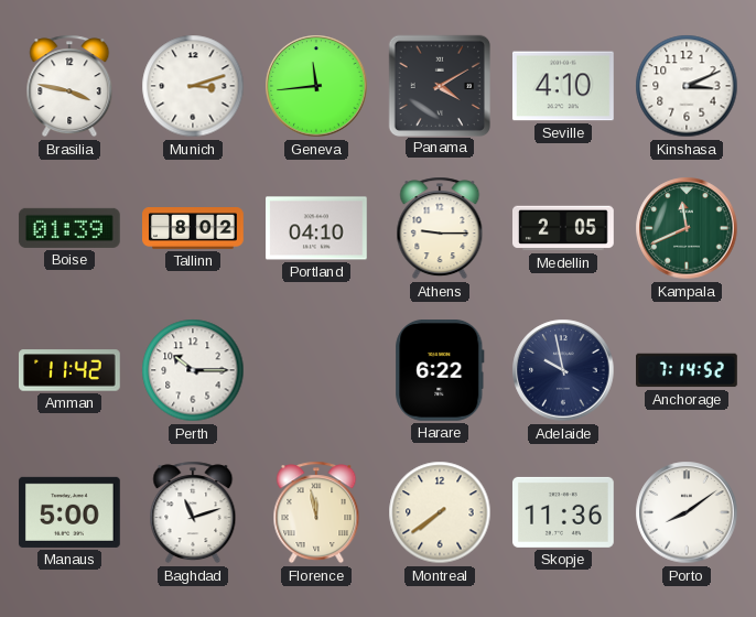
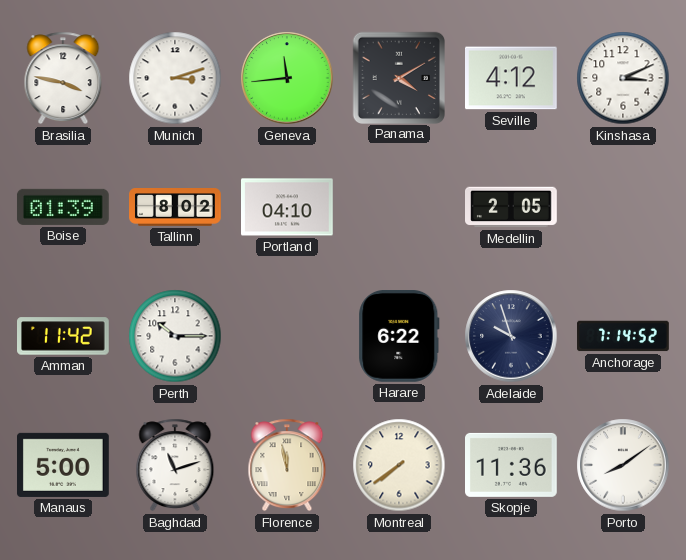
Seville: 4:10 -> 4:12 (512, 78)
Athens: 9:15 -> none (440, 228)
Kampala: 11:41 -> none (687, 228)
Adelaide: 9:58 -> 9:57 (511, 336)
